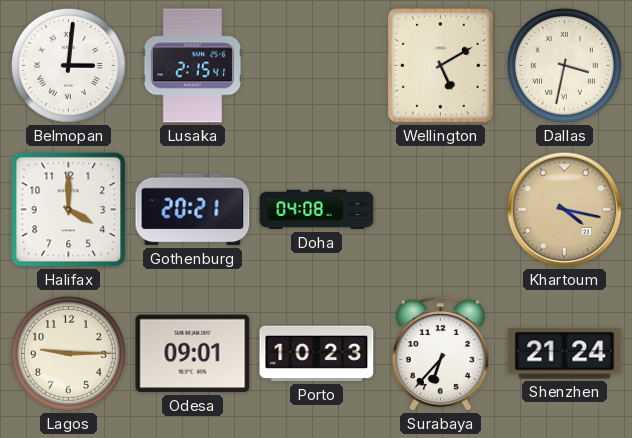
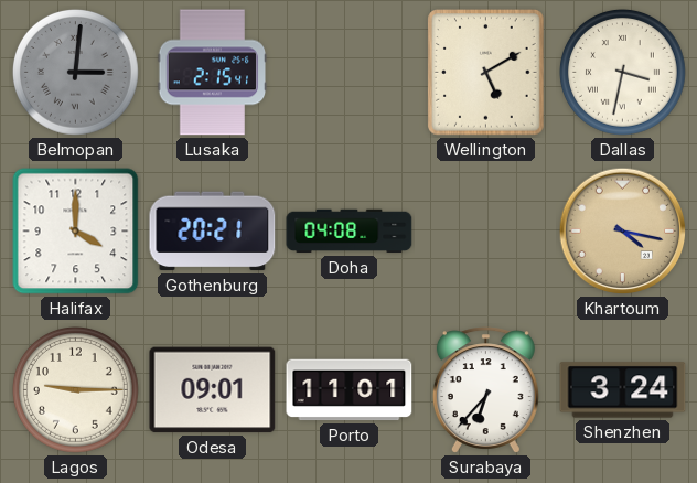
Belmopan dial: white -> grey (75, 72)
Porto: 10:23 -> 11:01 (350, 390)
Shenzhen: 21:24 -> 3:24 (623, 390)
